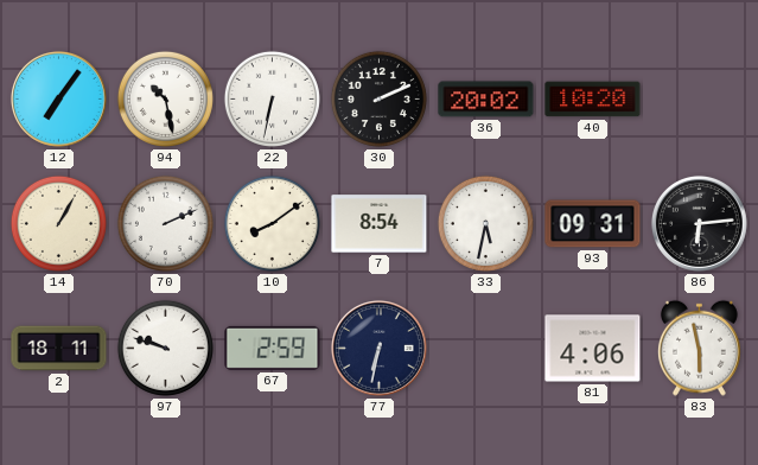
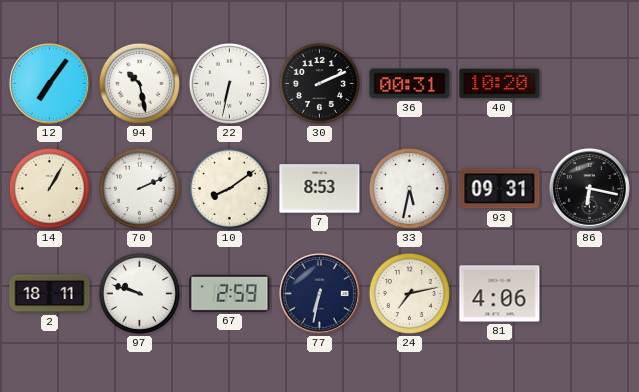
36: 20:02 -> 00:31 (410, 84)
7: 8:54 -> 8:53 (320, 189)
86: 6:14 -> 6:17 (589, 188)
24: none -> 7:13 (409, 293)
83: 5:58 -> none (699, 348)
